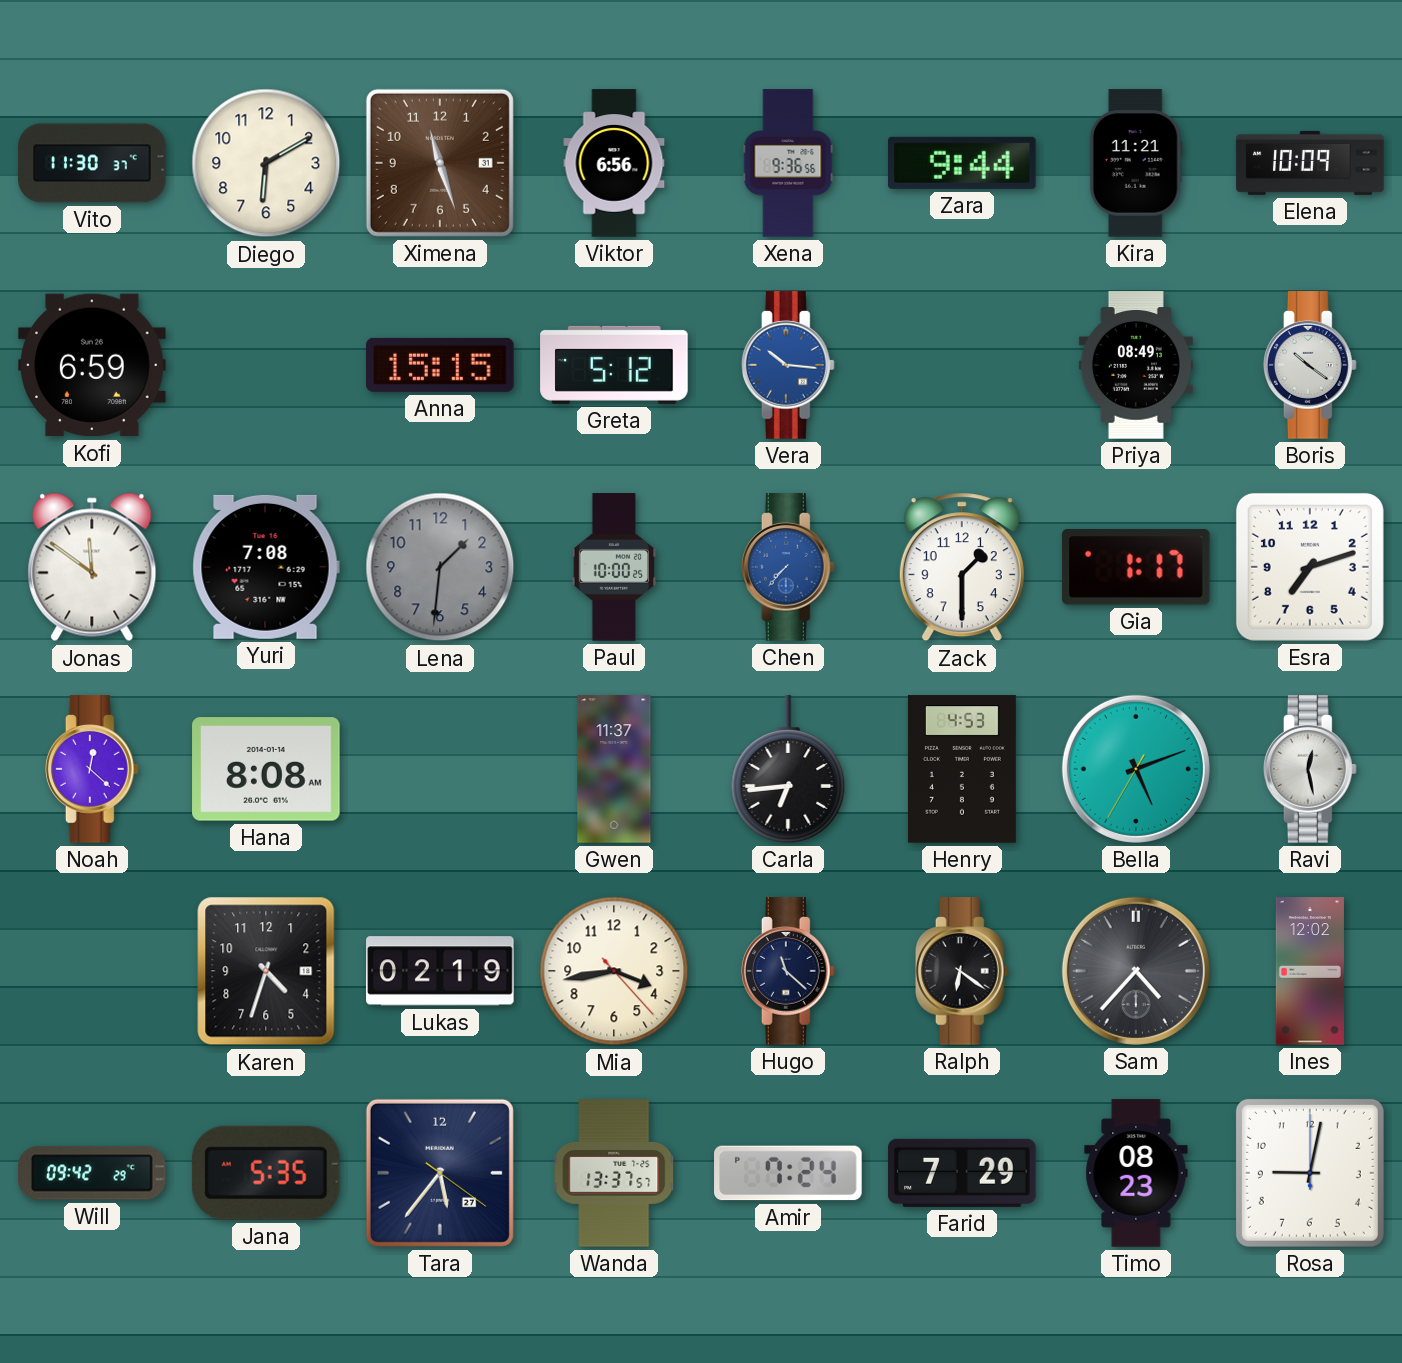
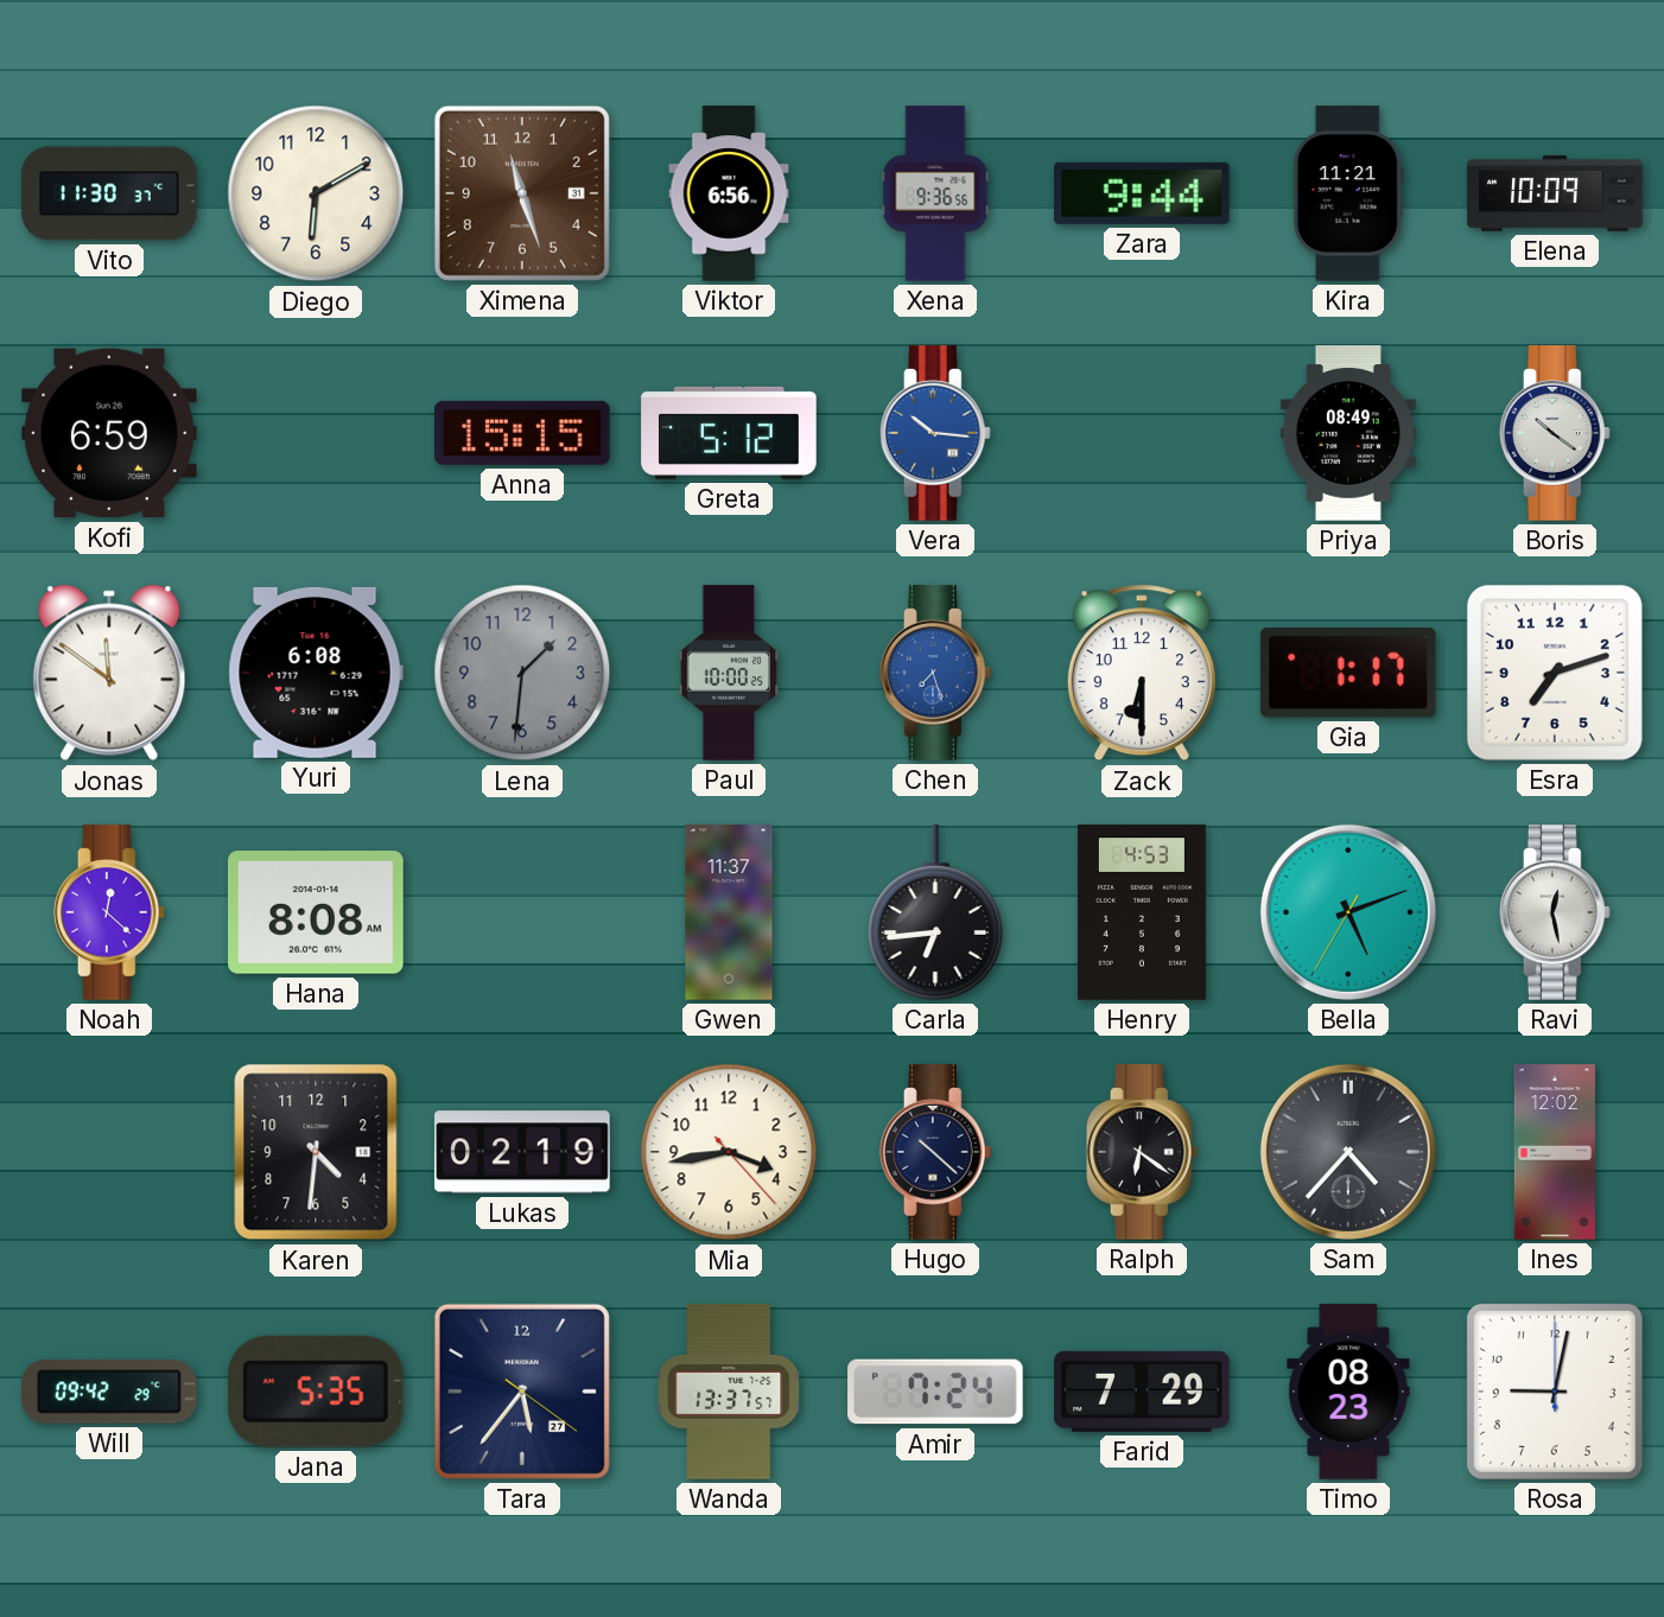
Yuri: 7:08 -> 6:08 (316, 673)
Chen: 7:37 -> 7:27 (935, 673)
Zack: 1:30 -> 6:30 (1142, 673)
Karen: 4:33 -> 4:31 (316, 1152)
Hugo: 11:22 -> 10:22 (935, 1152)
